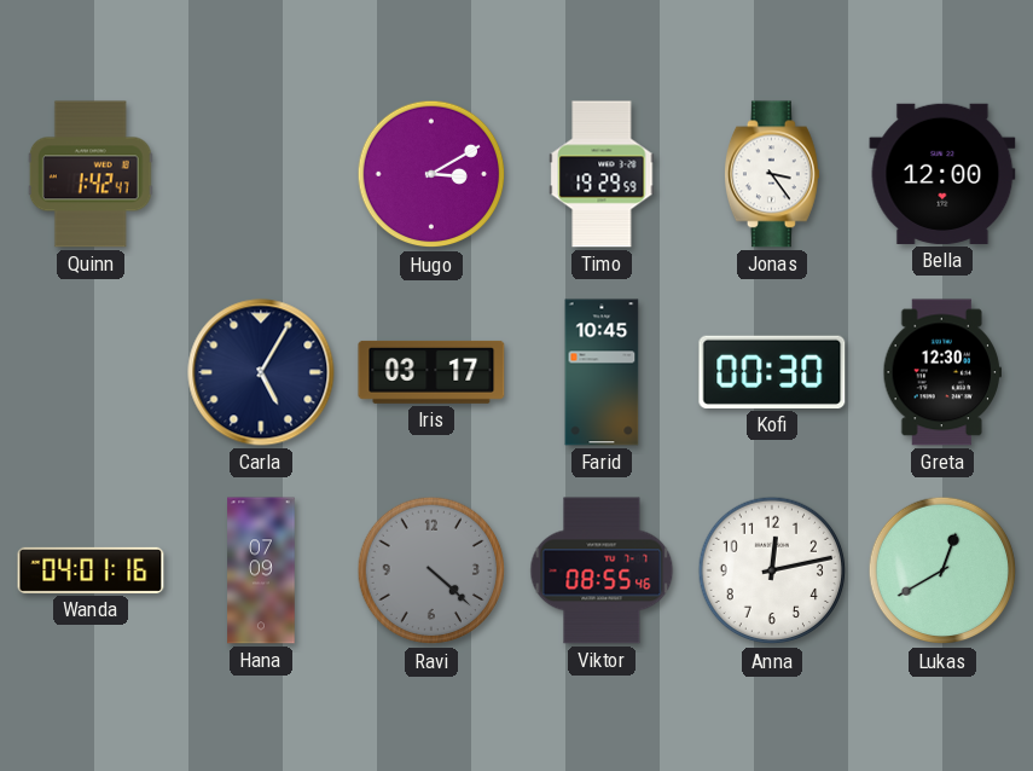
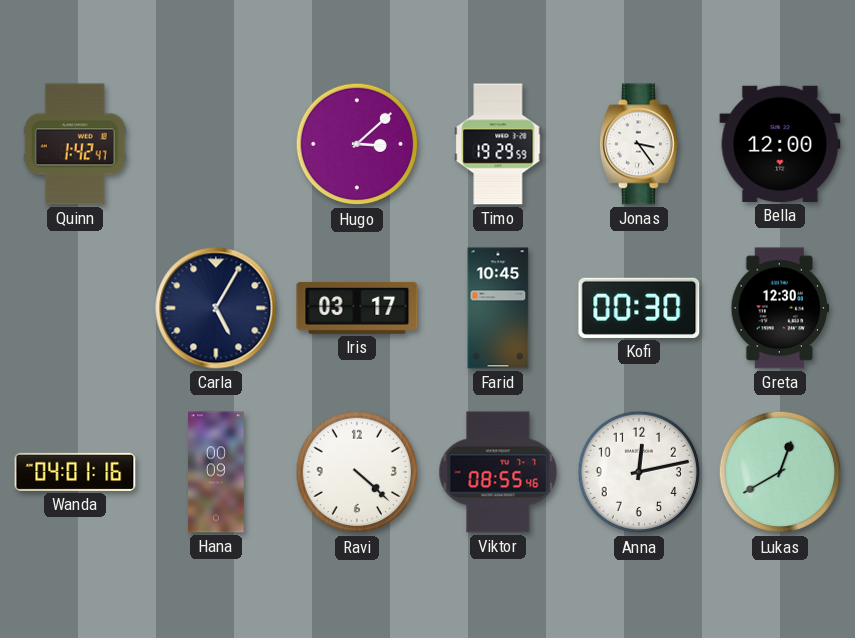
Hugo: 3:10 -> 3:08 (357, 144)
Hana: 07:09 -> 00:09 (216, 472)
Ravi dial: grey -> white (357, 472)
